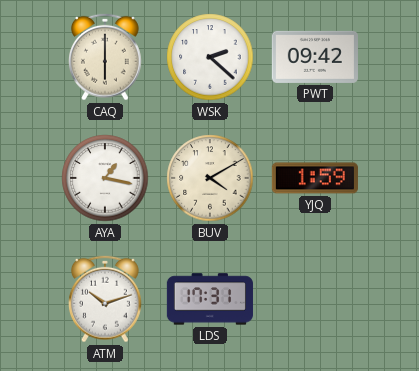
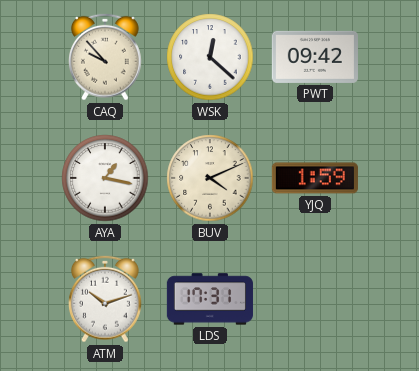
CAQ: 6:00 -> 9:53 (106, 57)
WSK: 2:22 -> 12:22 (210, 57)
BUV: 4:10 -> 4:11 (210, 178)
